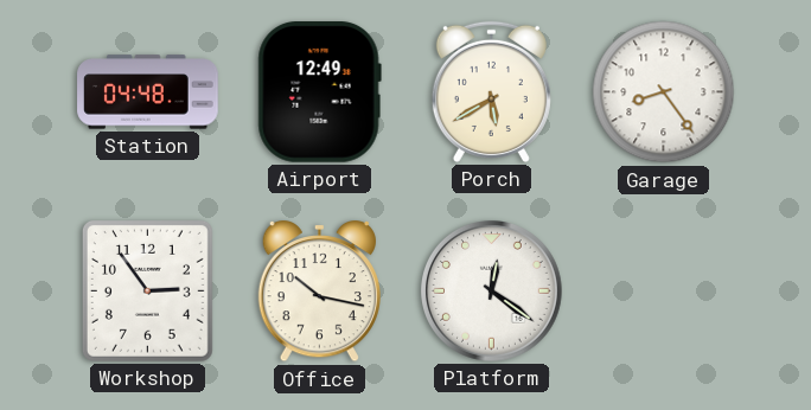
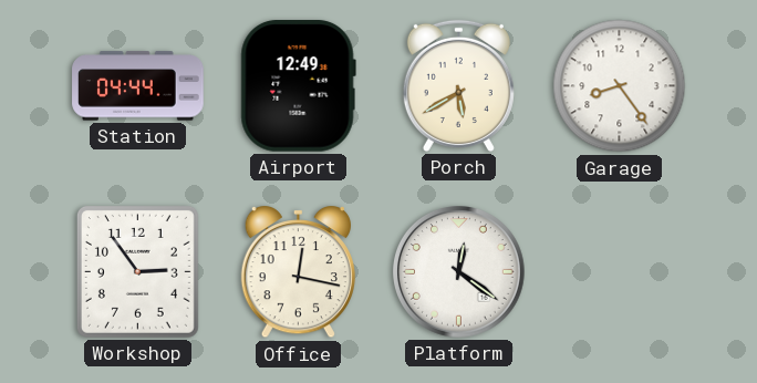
Station: 04:48 -> 04:44 (138, 86)
Office: 10:17 -> 12:17 (298, 273)
